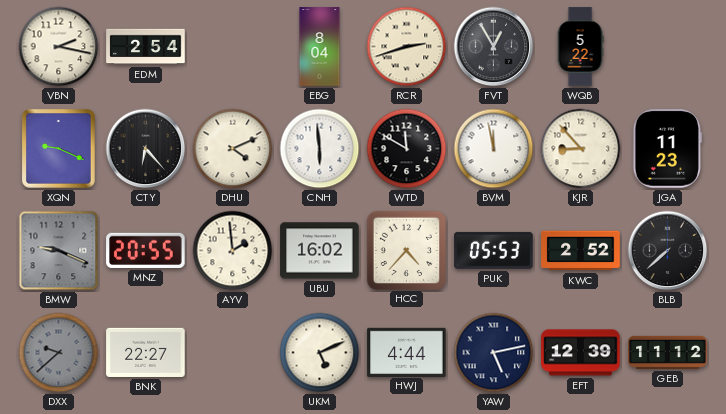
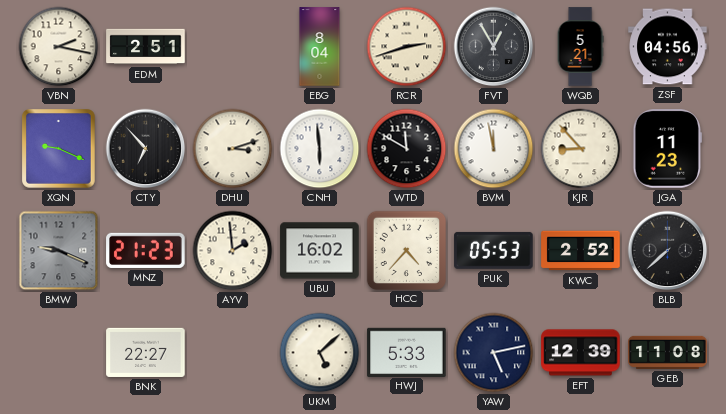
EDM: 2:54 -> 2:51 (146, 47)
WQB: 5:22 -> 5:21 (580, 47)
ZSF: none -> 04:56 (668, 47)
CTY: 6:23 -> 6:53 (146, 149)
DHU: 4:11 -> 3:12 (233, 149)
MNZ: 20:55 -> 21:23 (146, 250)
DXX: 9:38 -> none (59, 353)
UKM: 5:11 -> 5:08 (320, 353)
HWJ: 4:44 -> 5:33 (407, 352)
GEB: 11:12 -> 11:08 (668, 352)
